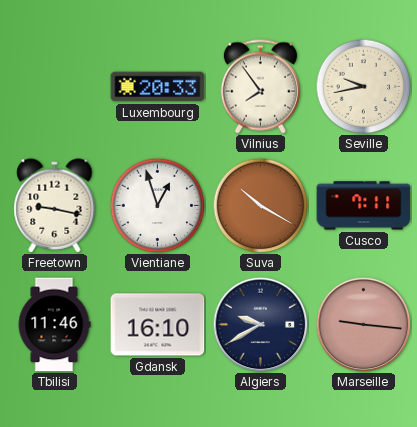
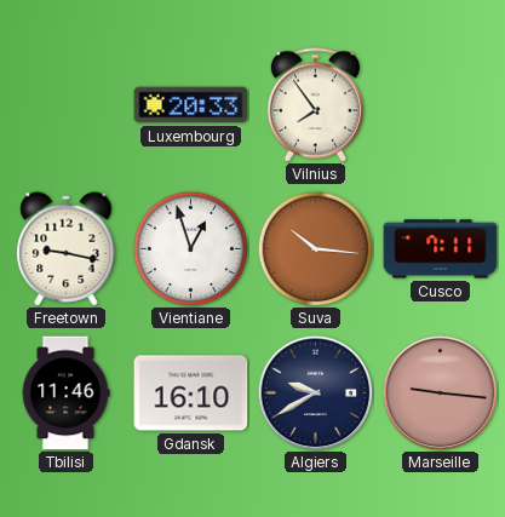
Seville: 9:43 -> none (363, 86)
Suva: 10:20 -> 10:16 (315, 248)
